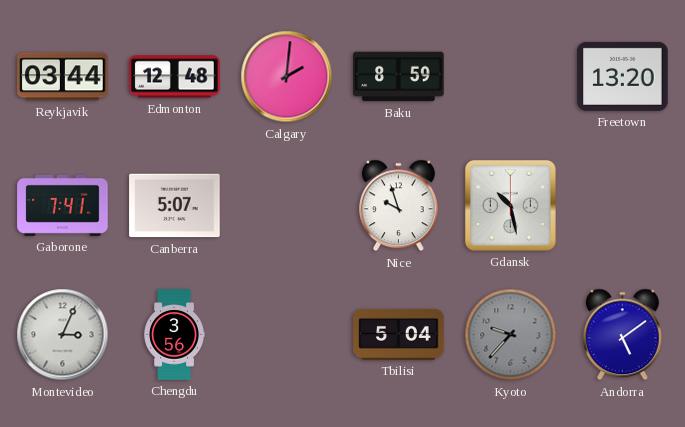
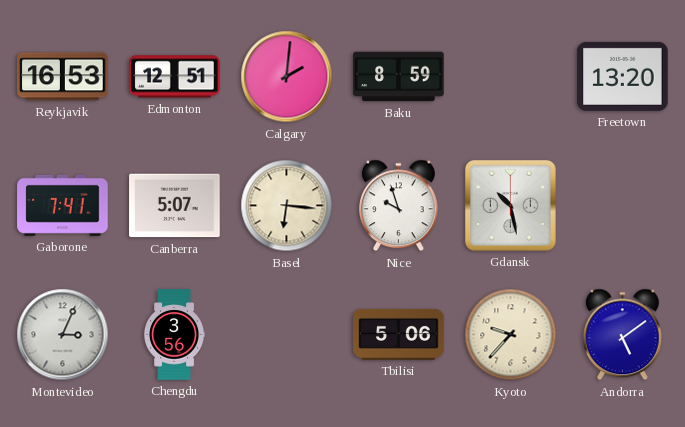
Reykjavik: 03:44 -> 16:53 (63, 77)
Edmonton: 12:48 -> 12:51 (175, 77)
Basel: none -> 6:16 (287, 206)
Tbilisi: 5:04 -> 5:06 (399, 334)
Kyoto dial: grey -> cream (511, 335)
